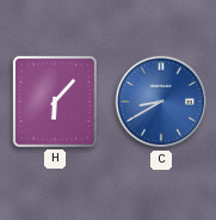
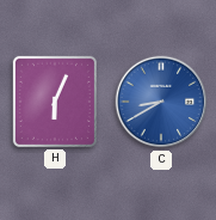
H: 6:07 -> 6:04 (55, 102)
